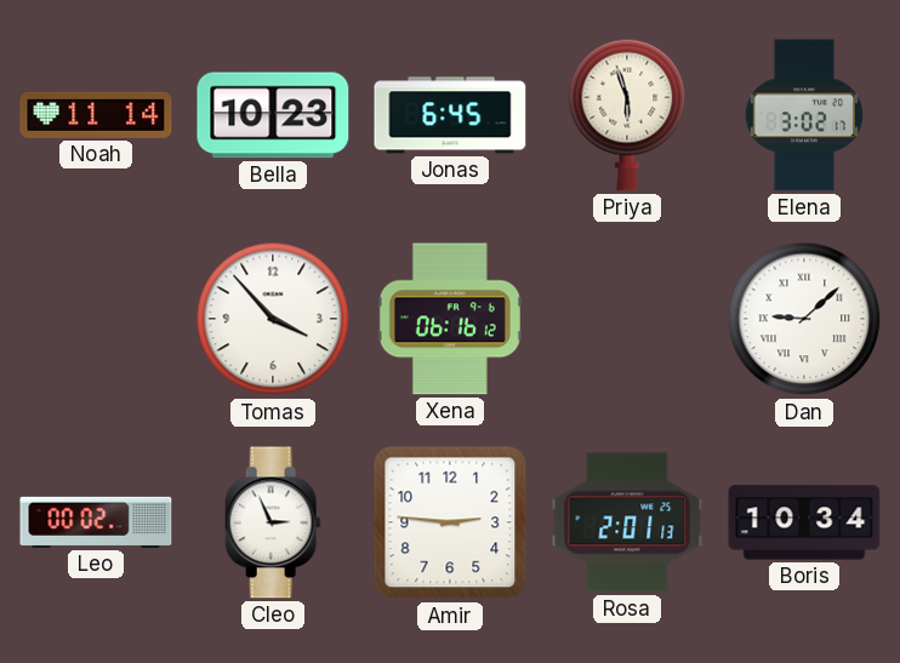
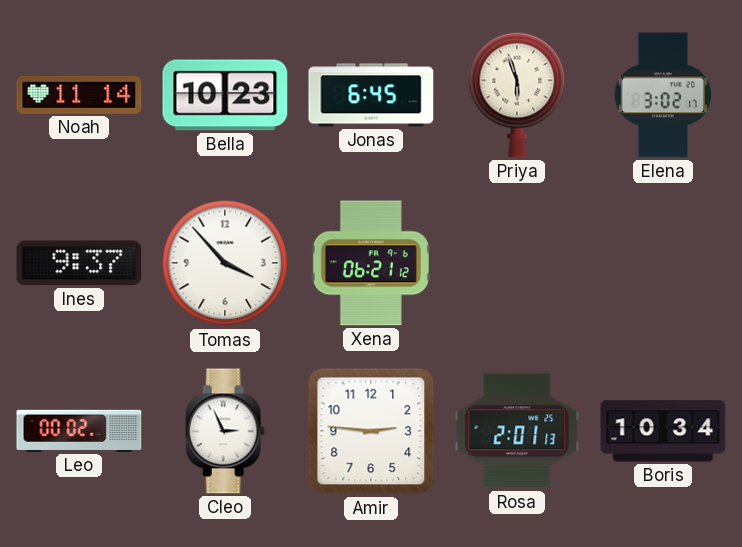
Ines: none -> 9:37 (79, 263)
Xena: 06:16 -> 06:21 (371, 263)
Dan: 9:08 -> none (804, 319)
